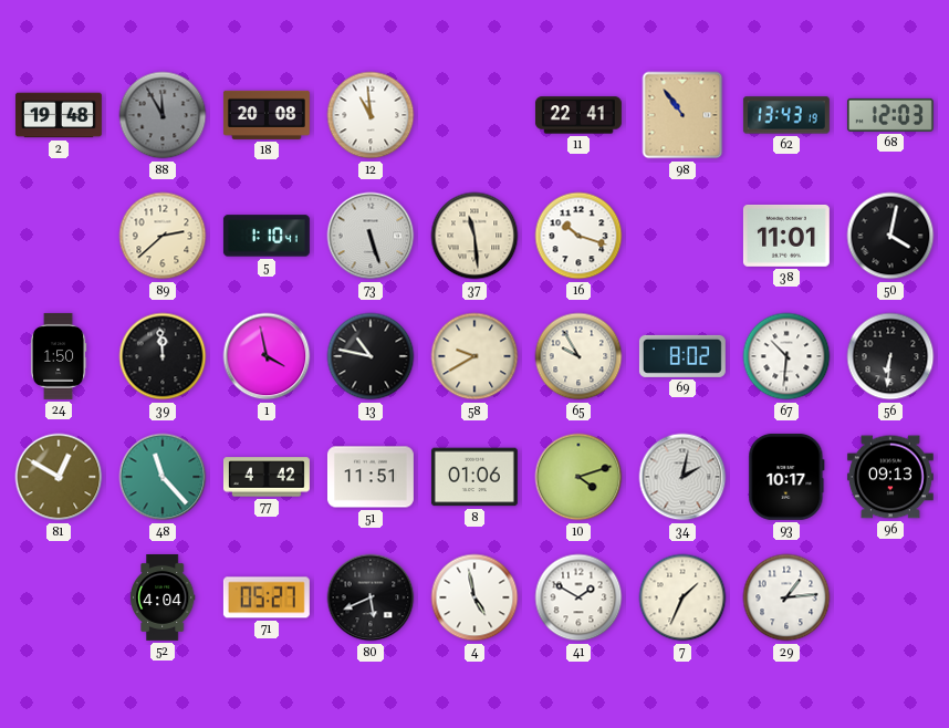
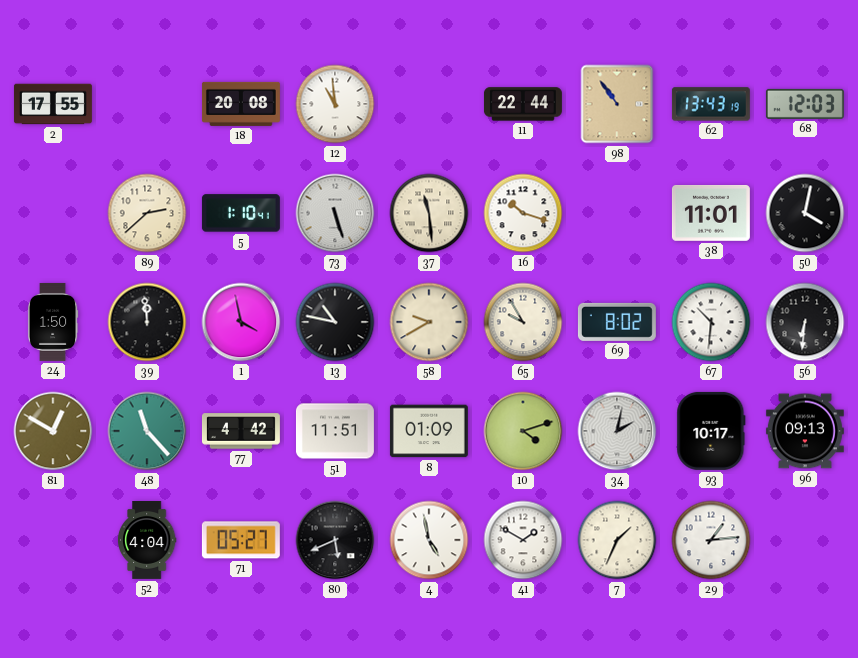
2: 19:48 -> 17:55 (53, 104)
88: 11:55 -> none (163, 115)
11: 22:41 -> 22:44 (523, 104)
8: 01:06 -> 01:09 (429, 431)
